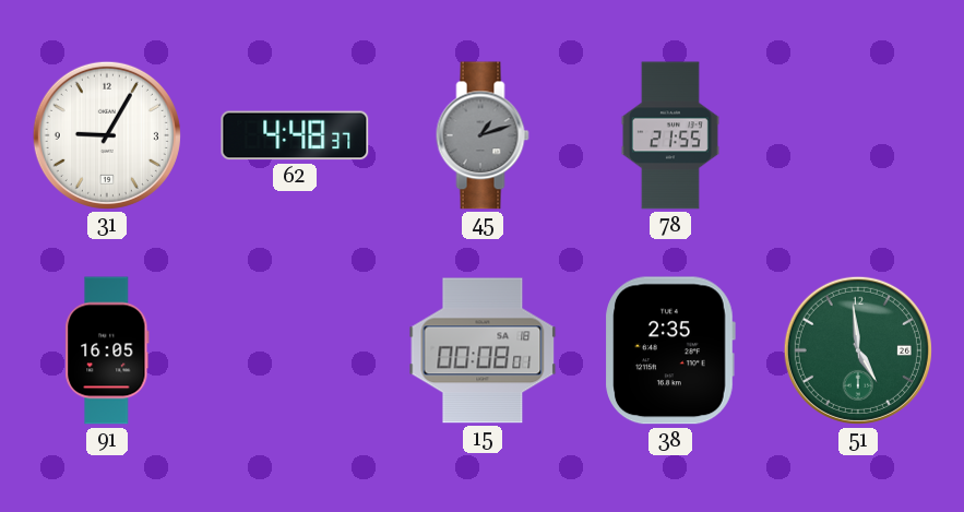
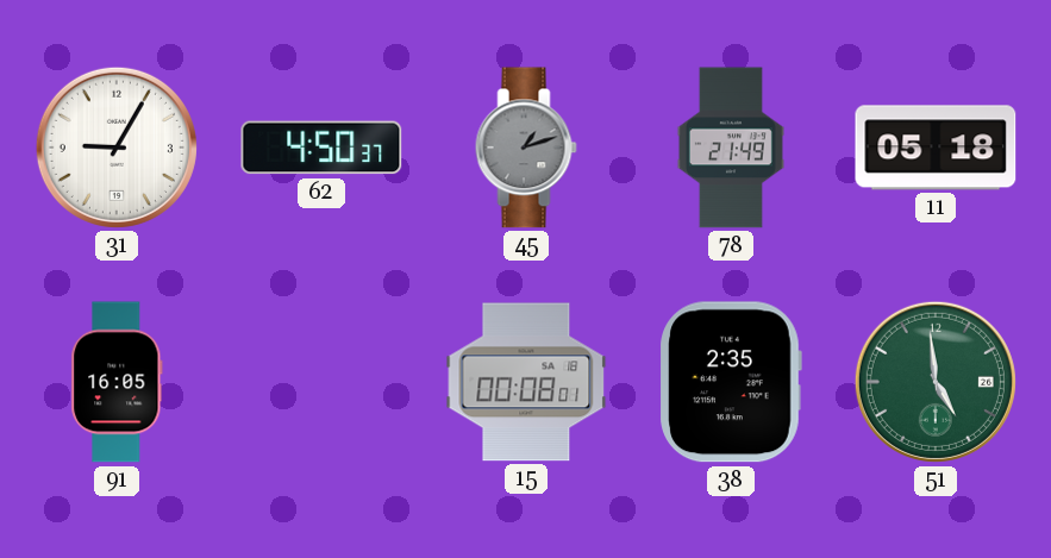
62: 4:48 -> 4:50 (321, 148)
78: 21:55 -> 21:49 (731, 148)
11: none -> 05:18 (936, 148)
